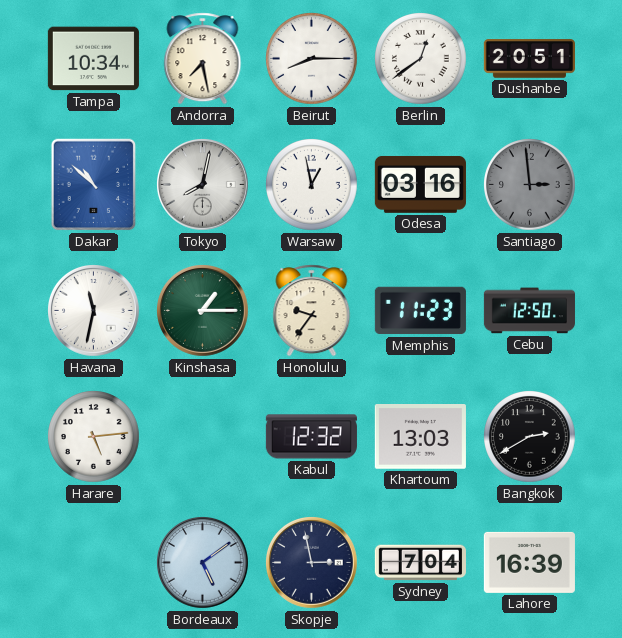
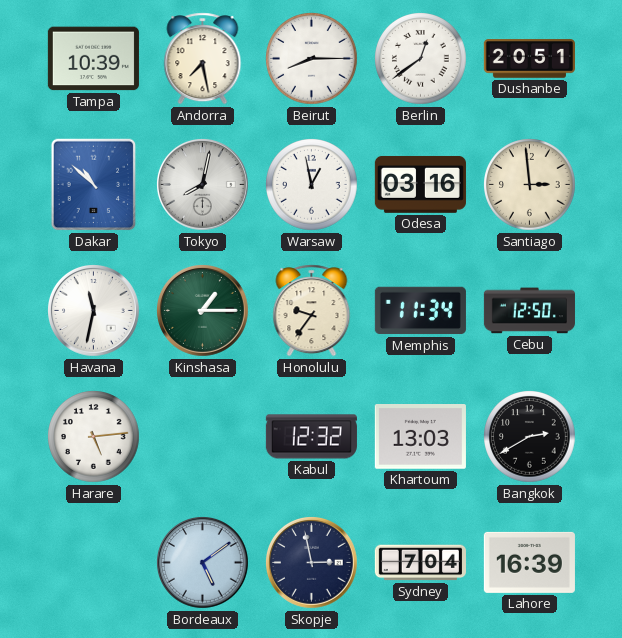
Tampa: 10:34 -> 10:39 (93, 59)
Santiago dial: grey -> cream (530, 185)
Memphis: 11:23 -> 11:34 (420, 311)
